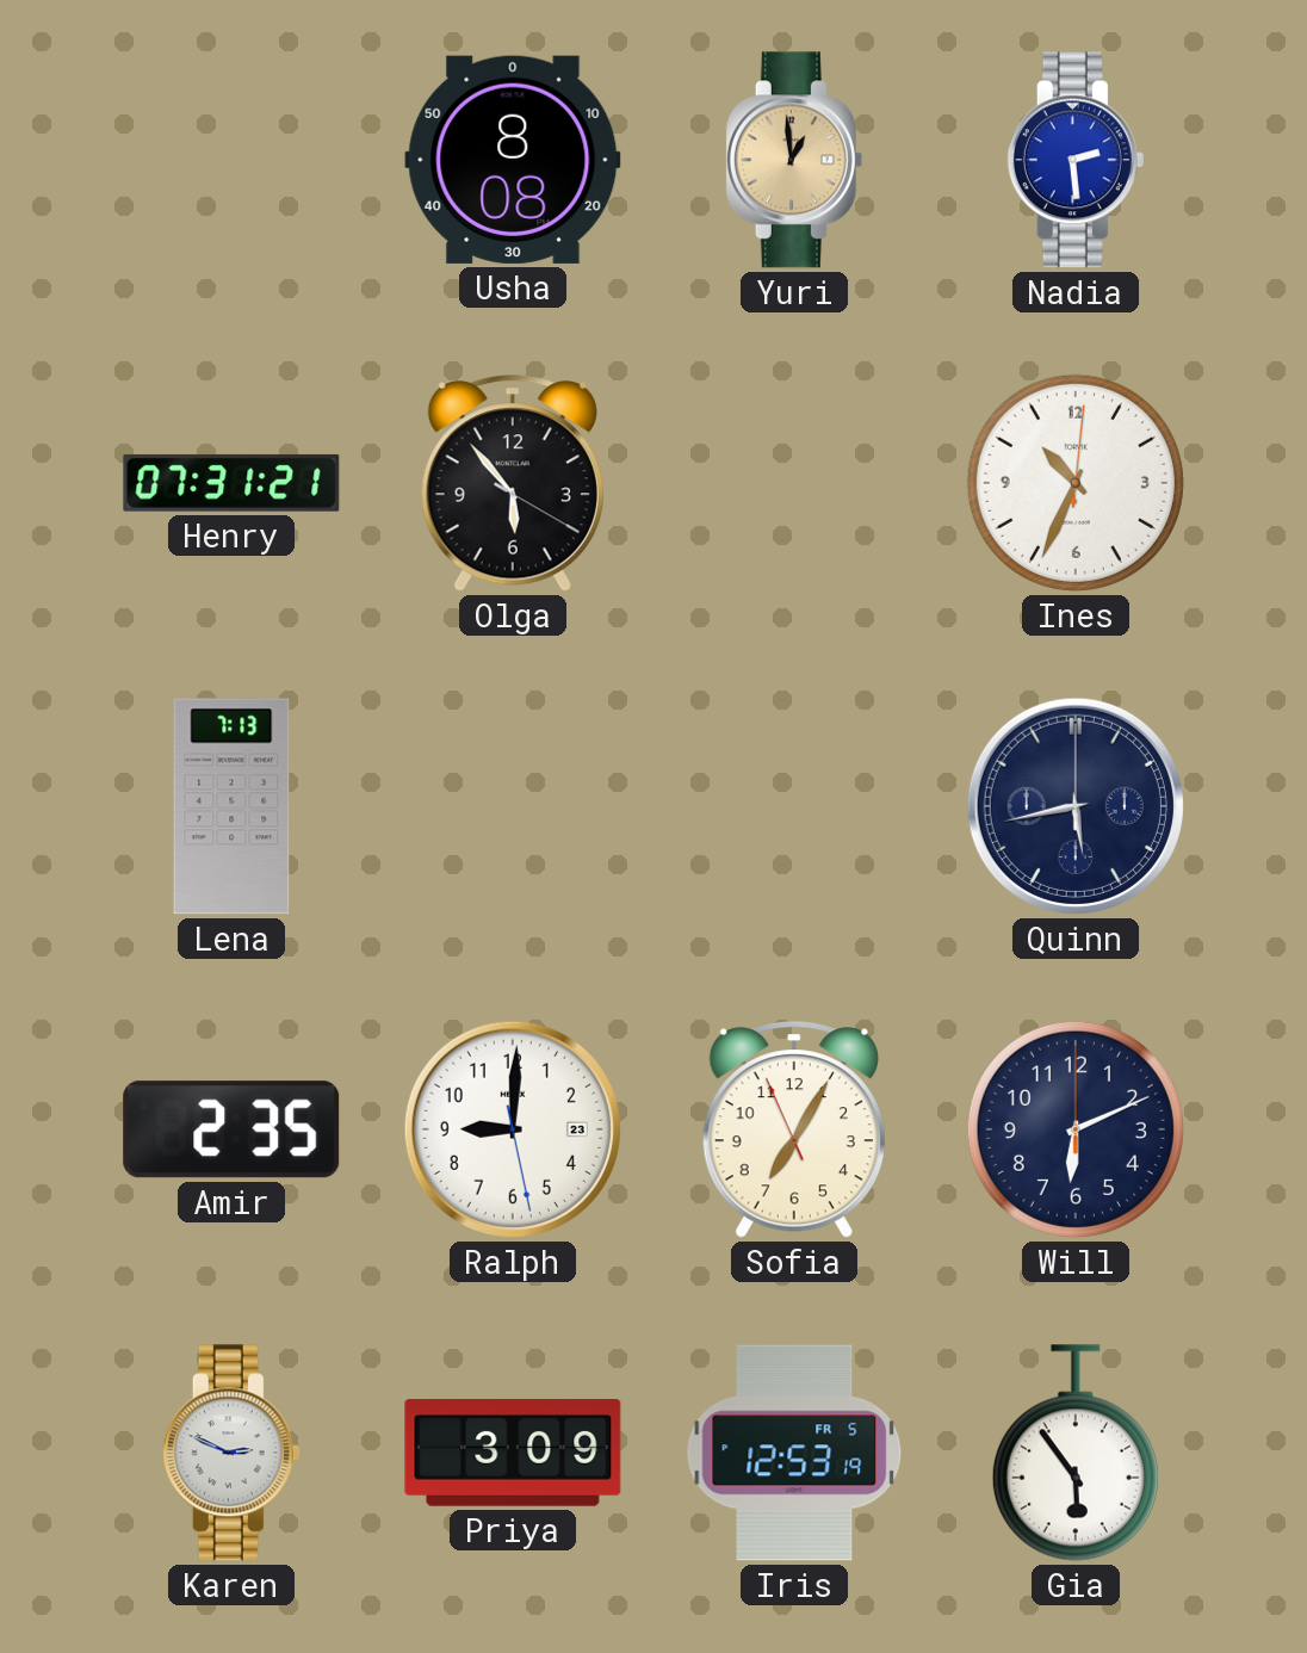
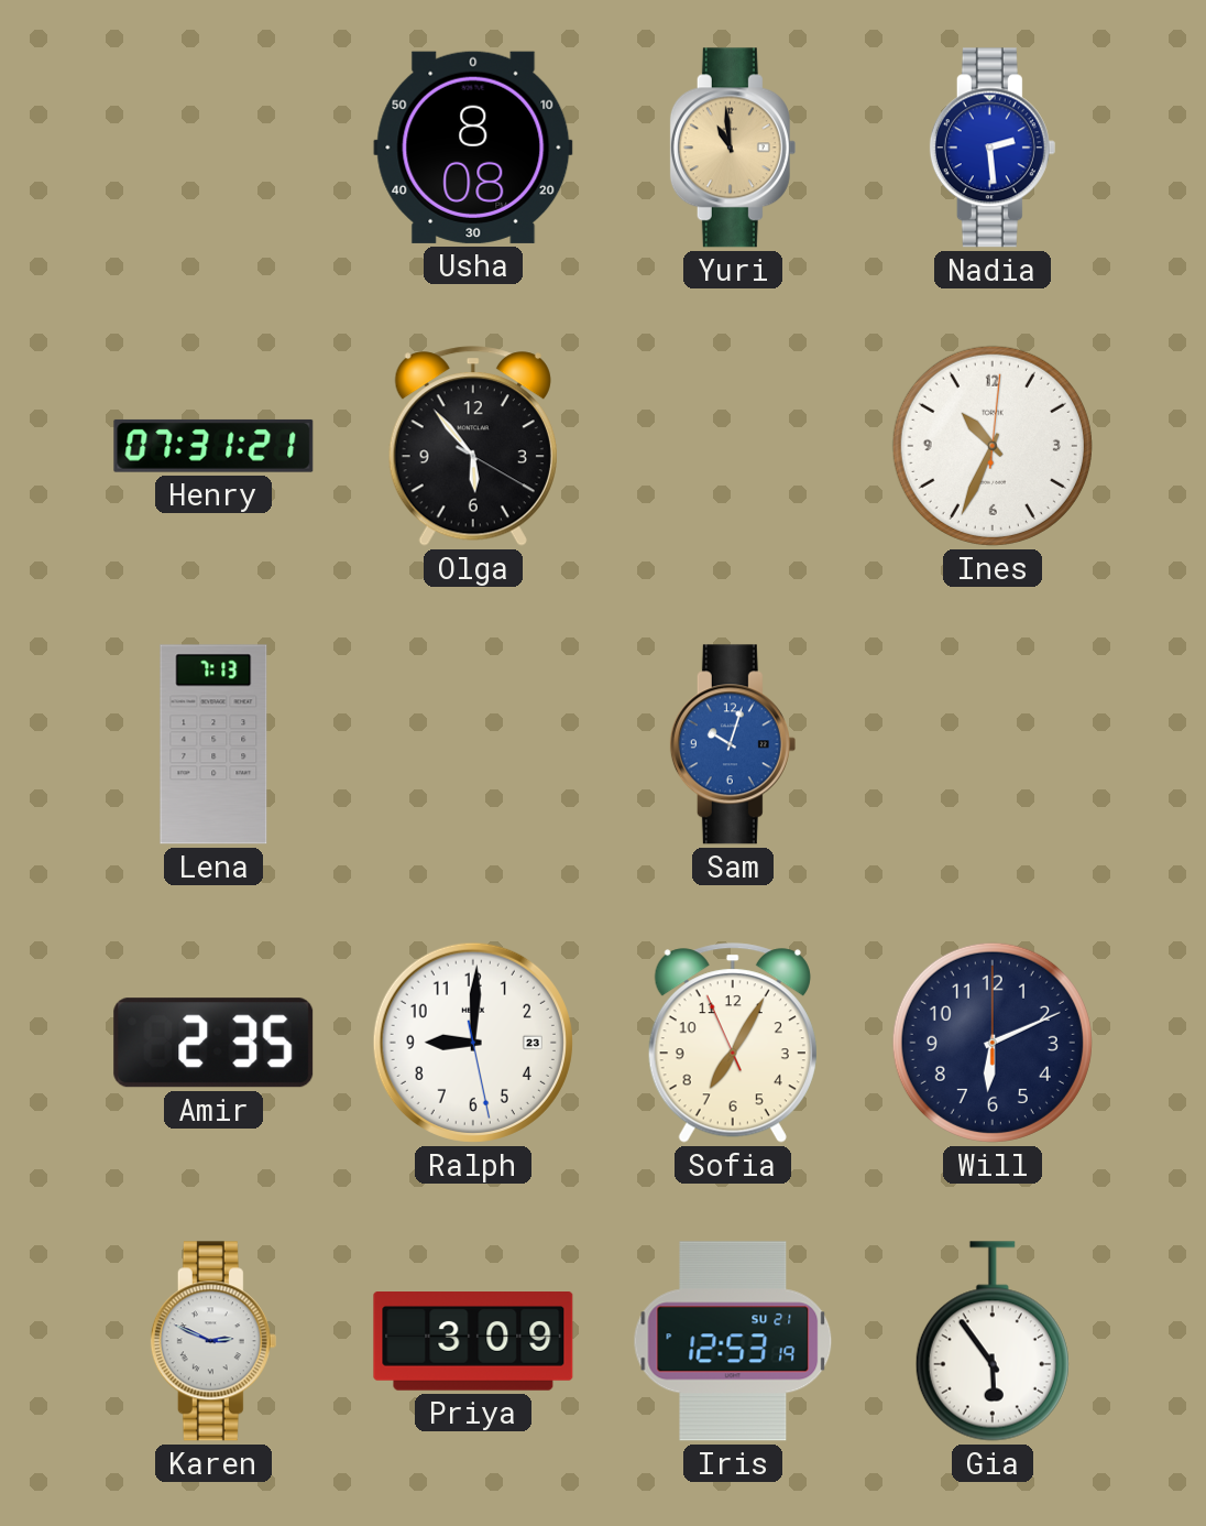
Yuri: 12:59 -> 10:59 (733, 148)
Sam: none -> 10:03 (733, 744)
Quinn: 5:43 -> none (1076, 806)
Iris date: FR 5 -> SU 21 (733, 1341)
